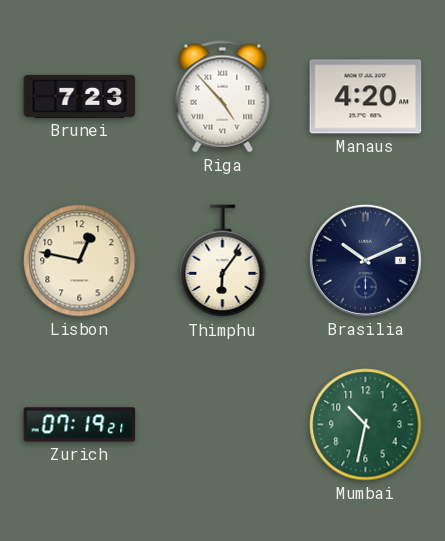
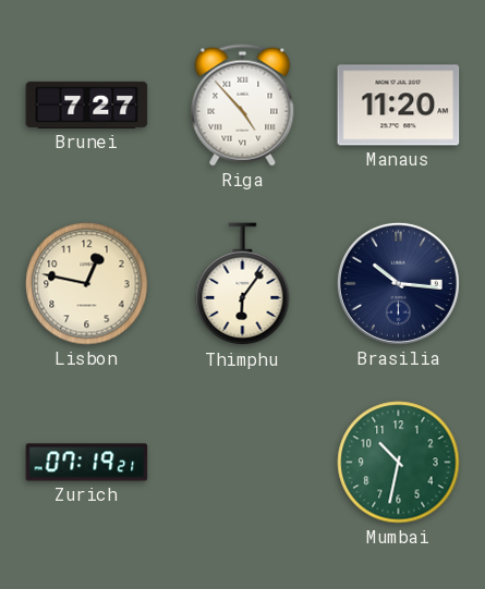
Brunei: 7:23 -> 7:27 (87, 105)
Manaus: 4:20 -> 11:20 (399, 106)
Brasilia: 10:11 -> 10:16 (398, 283)
